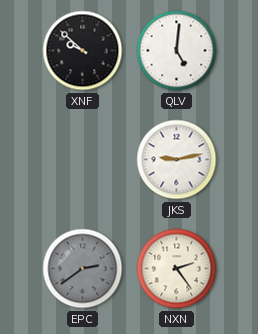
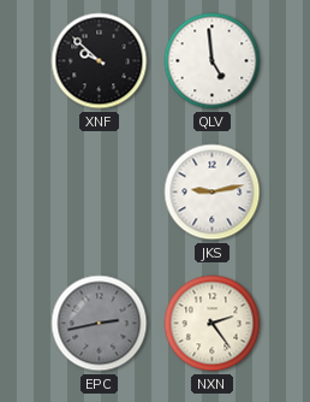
QLV: 5:01 -> 4:59 (213, 61)
EPC: 2:39 -> 2:43 (100, 324)
